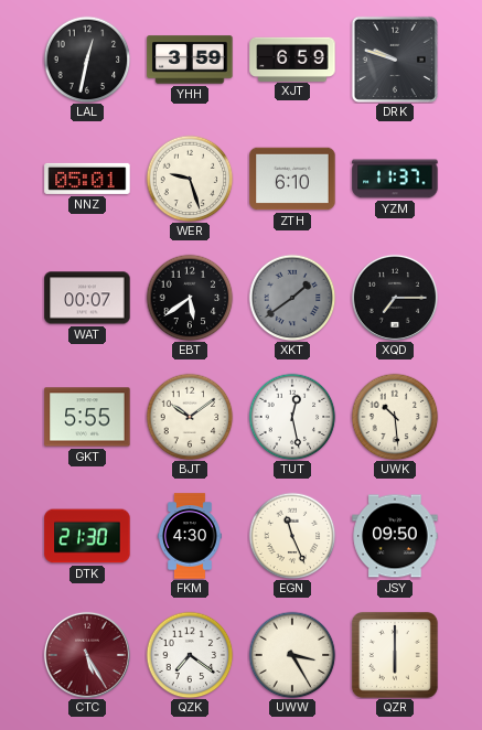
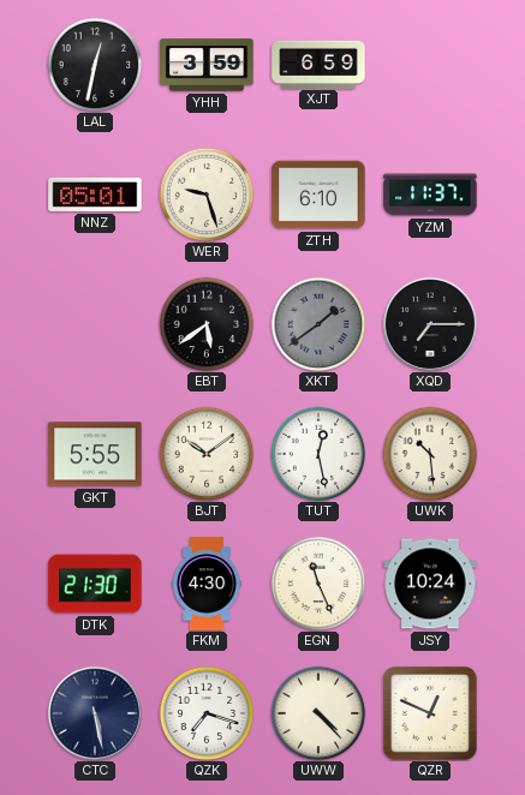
DRK: 9:48 -> none (395, 60)
WAT: 00:07 -> none (87, 298)
JSY: 09:50 -> 10:24 (430, 584)
CTC: 5:25 -> 5:28 (95, 713)
CTC dial: burgundy -> navy (95, 713)
QZK: 7:21 -> 7:18 (207, 713)
UWW: 3:25 -> 4:23 (318, 713)
QZR: 6:00 -> 12:49 (430, 713)
